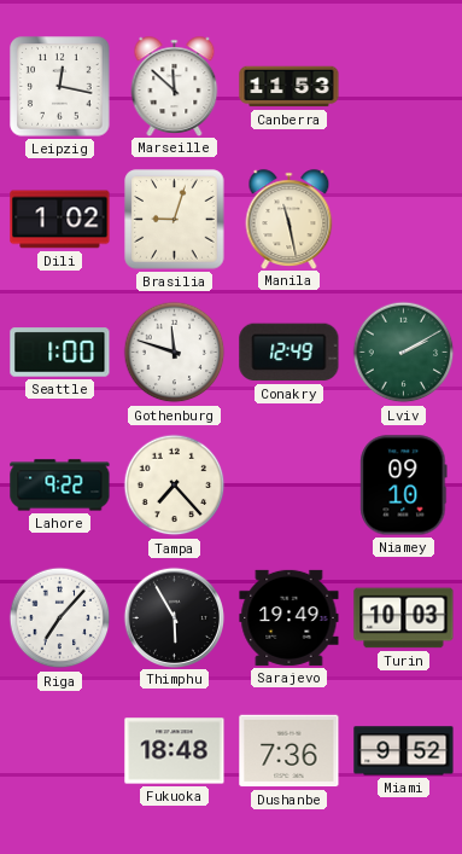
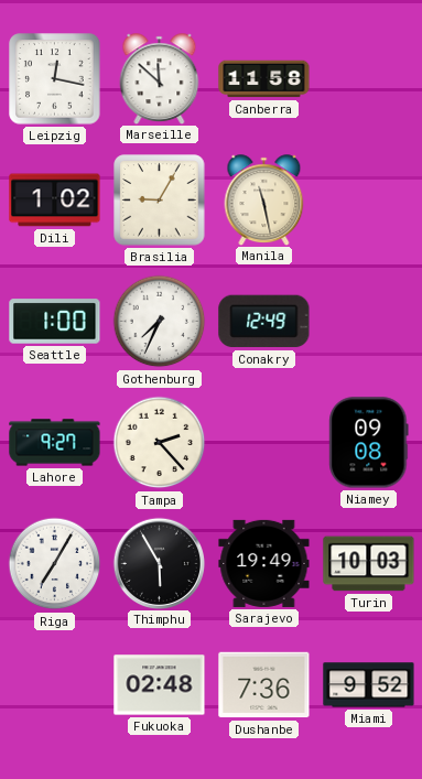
Canberra: 11:53 -> 11:58 (264, 79)
Brasilia: 9:03 -> 9:05 (160, 201)
Gothenburg: 11:48 -> 7:34 (160, 322)
Lviv: 2:10 -> none (404, 353)
Lahore: 9:22 -> 9:27 (55, 443)
Tampa: 7:23 -> 2:23 (160, 443)
Niamey: 09:10 -> 09:08 (369, 443)
Riga: 7:07 -> 7:05 (55, 564)
Fukuoka: 18:48 -> 02:48 (160, 685)
